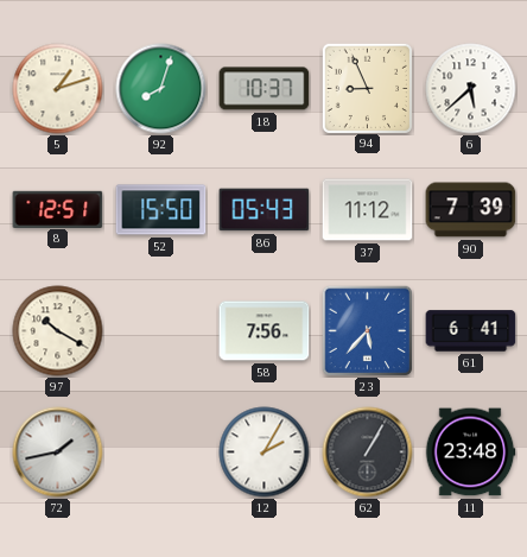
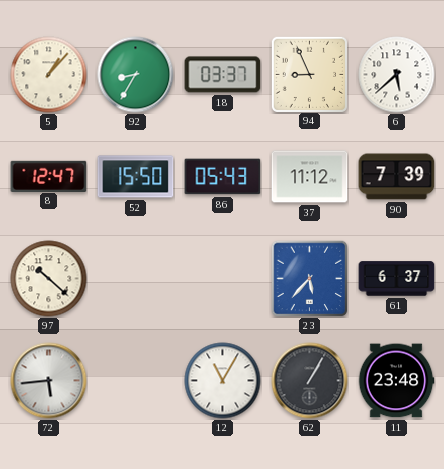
5: 1:12 -> 1:07 (49, 75)
92: 8:03 -> 8:35 (136, 75)
18: 10:37 -> 03:37 (223, 75)
8: 12:51 -> 12:47 (49, 176)
97: 10:20 -> 10:22 (49, 279)
58: 7:56 -> none (265, 331)
61: 6:41 -> 6:37 (397, 279)
72: 1:43 -> 5:44 (49, 381)
12: 2:05 -> 11:05 (223, 381)
